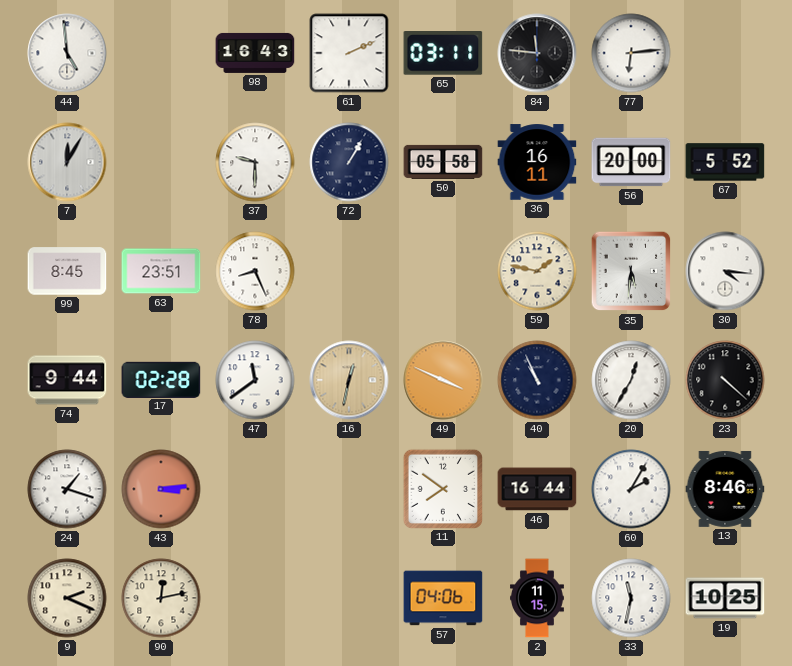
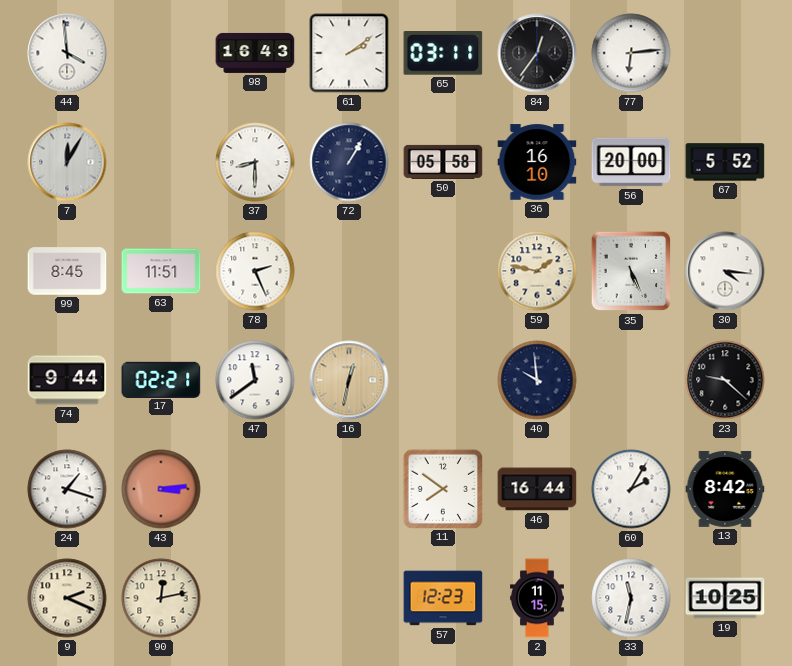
44: 4:59 -> 3:59 (67, 53)
61: 2:11 -> 2:09 (349, 53)
84: 11:46 -> 12:36 (537, 53)
37: 9:30 -> 8:30 (255, 162)
36: 16:11 -> 16:10 (537, 162)
63: 23:51 -> 11:51 (161, 271)
78: 8:26 -> 2:26 (255, 271)
35: 5:31 -> 5:26 (631, 271)
17: 02:28 -> 02:21 (161, 379)
49: 3:49 -> none (443, 380)
40: 10:56 -> 9:59 (537, 380)
20: 12:35 -> none (631, 380)
23: 4:22 -> 9:22 (725, 380)
13: 8:46 -> 8:42 (725, 489)
57: 04:06 -> 12:23 (443, 598)
